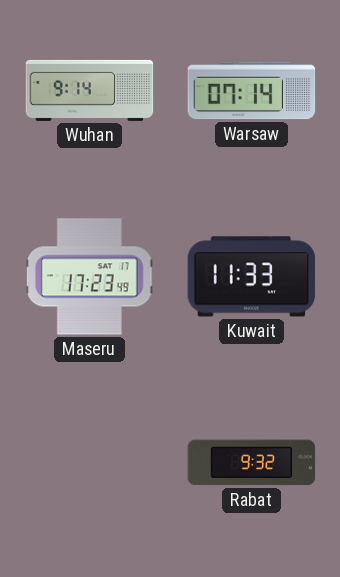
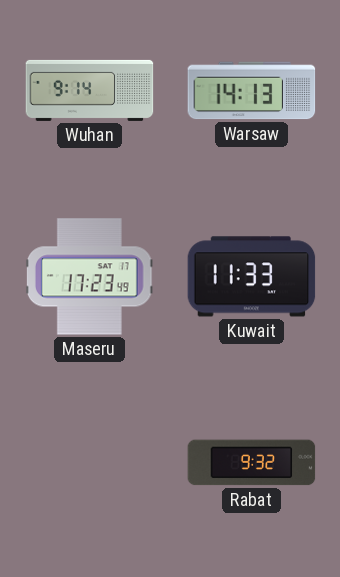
Warsaw: 07:14 -> 14:13 (252, 91)
